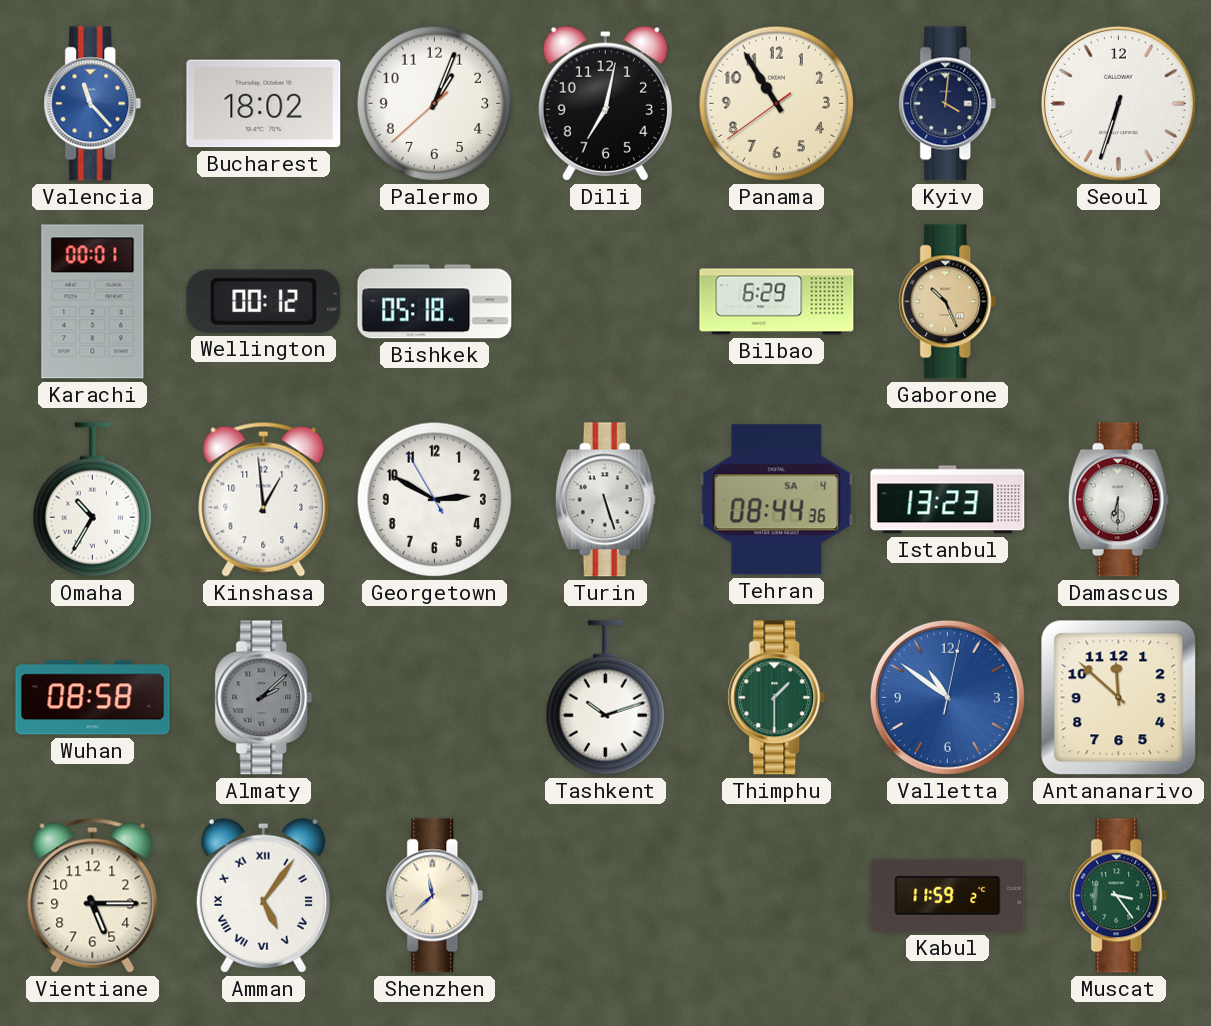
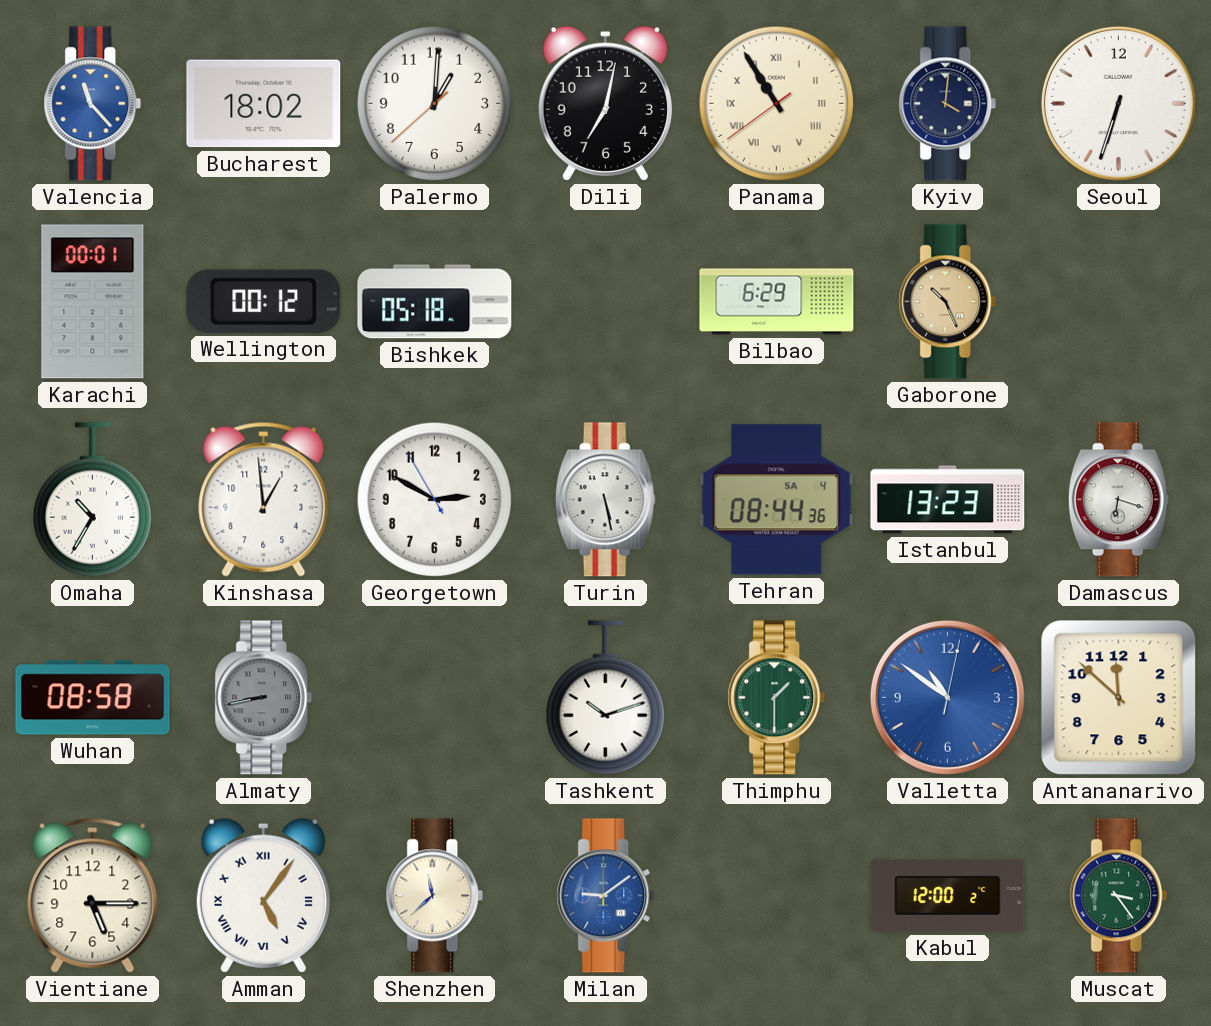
Palermo: 1:03 -> 1:00 (435, 104)
Panama numerals: Arabic -> Roman (777, 104)
Turin: 5:27 -> 5:28 (605, 500)
Damascus: 6:30 -> 6:18 (1118, 500)
Almaty: 2:08 -> 8:43 (264, 698)
Milan: none -> 9:09 (606, 896)
Kabul: 11:59 -> 12:00 (948, 895)
